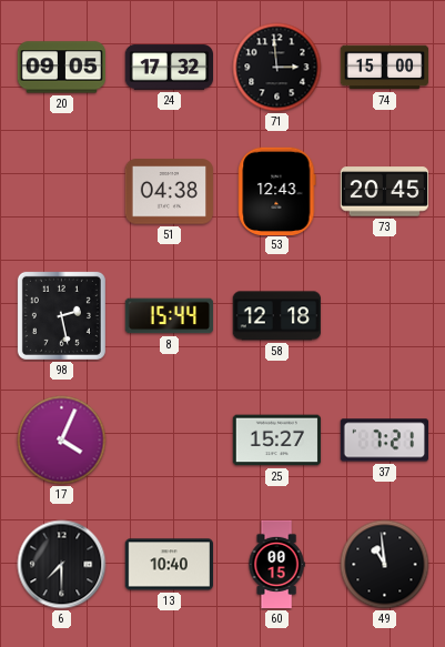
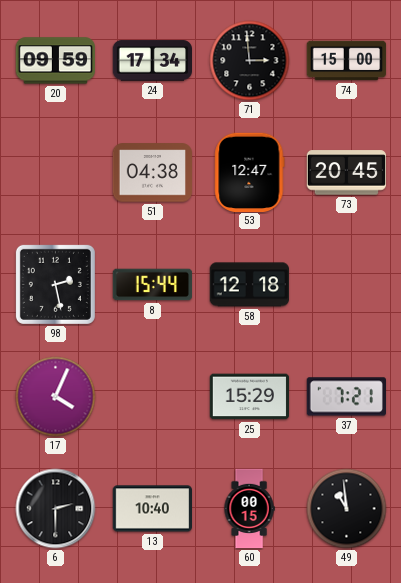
20: 09:05 -> 09:59 (55, 61)
24: 17:32 -> 17:34 (152, 61)
53: 12:43 -> 12:47 (250, 172)
25: 15:27 -> 15:29 (250, 397)
6: 7:30 -> 2:30 (56, 509)
